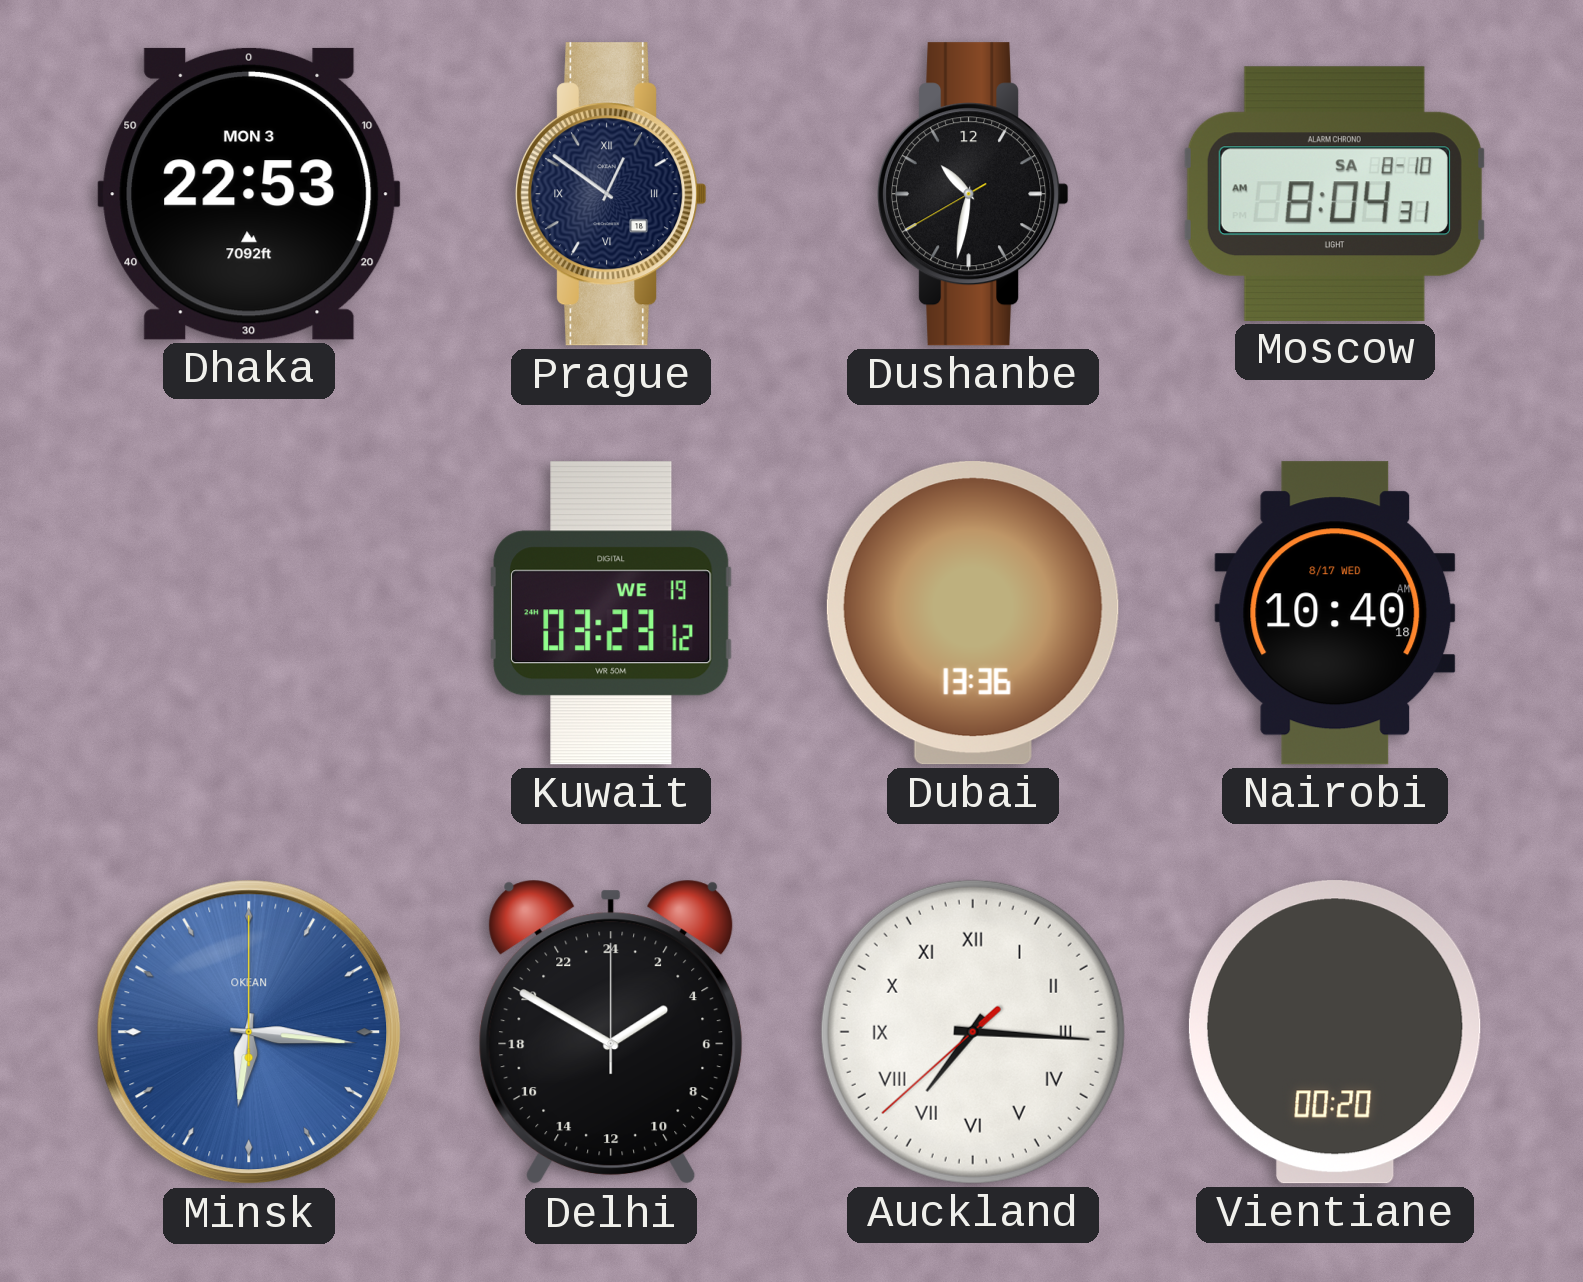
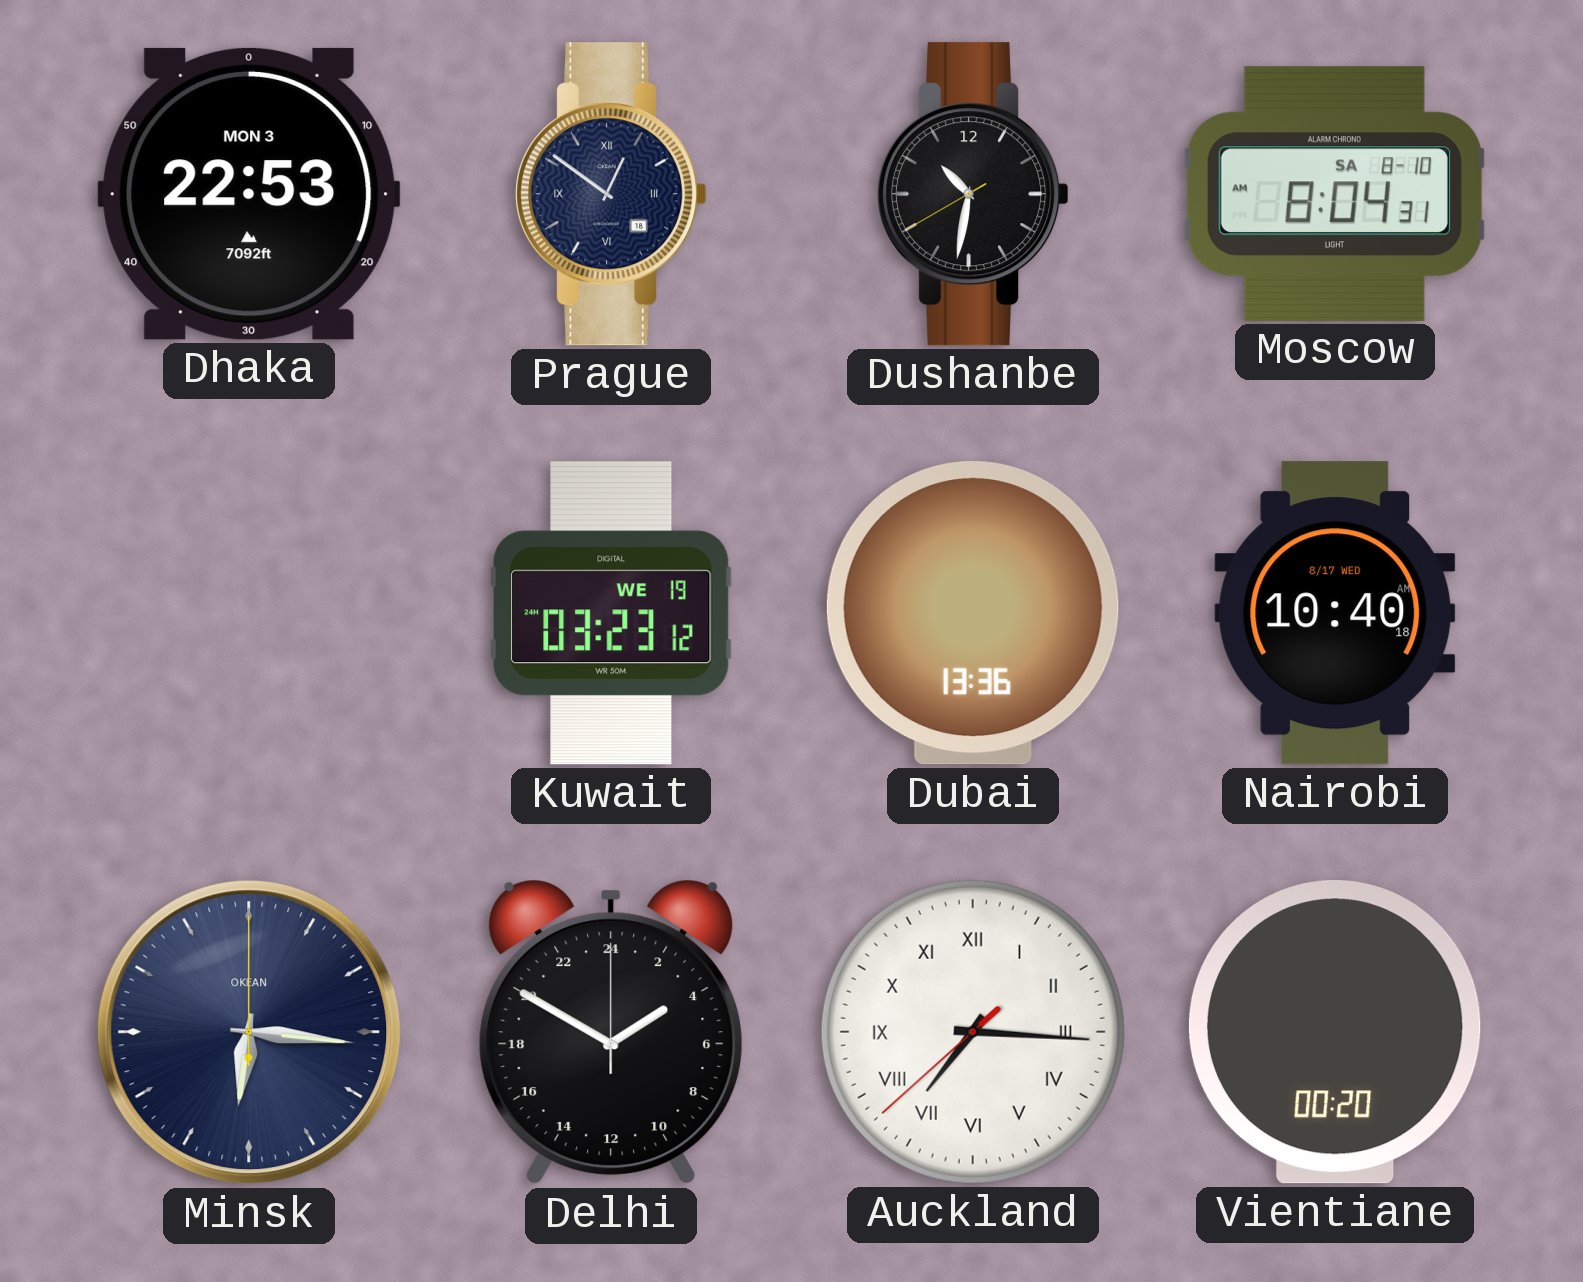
Minsk dial: blue -> navy (249, 1032)
